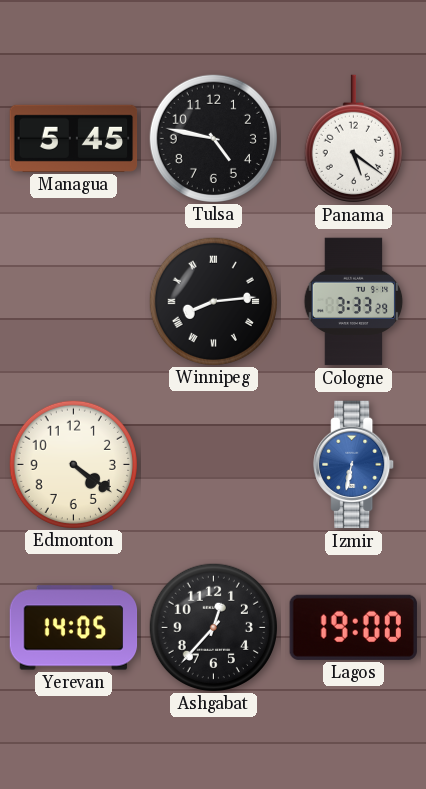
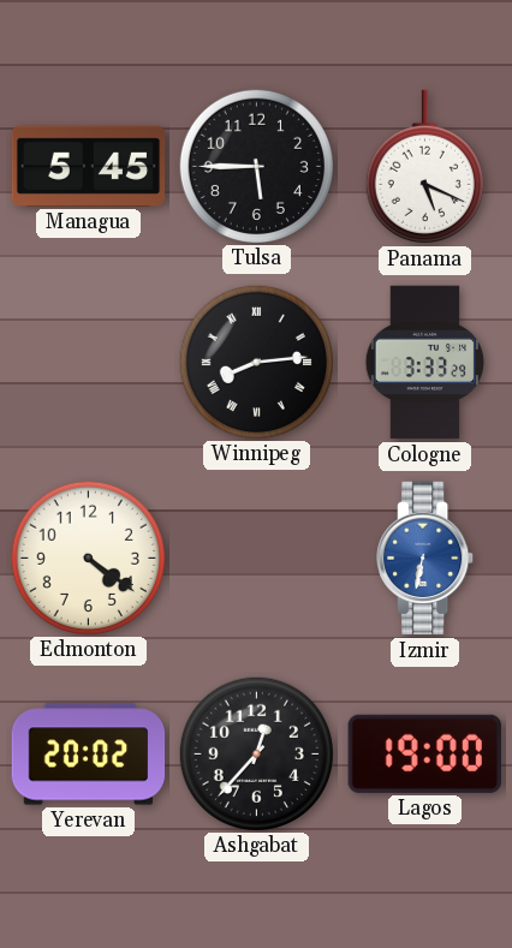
Tulsa: 4:47 -> 5:45 (256, 166)
Panama: 5:21 -> 5:19 (424, 167)
Yerevan: 14:05 -> 20:02 (89, 755)
